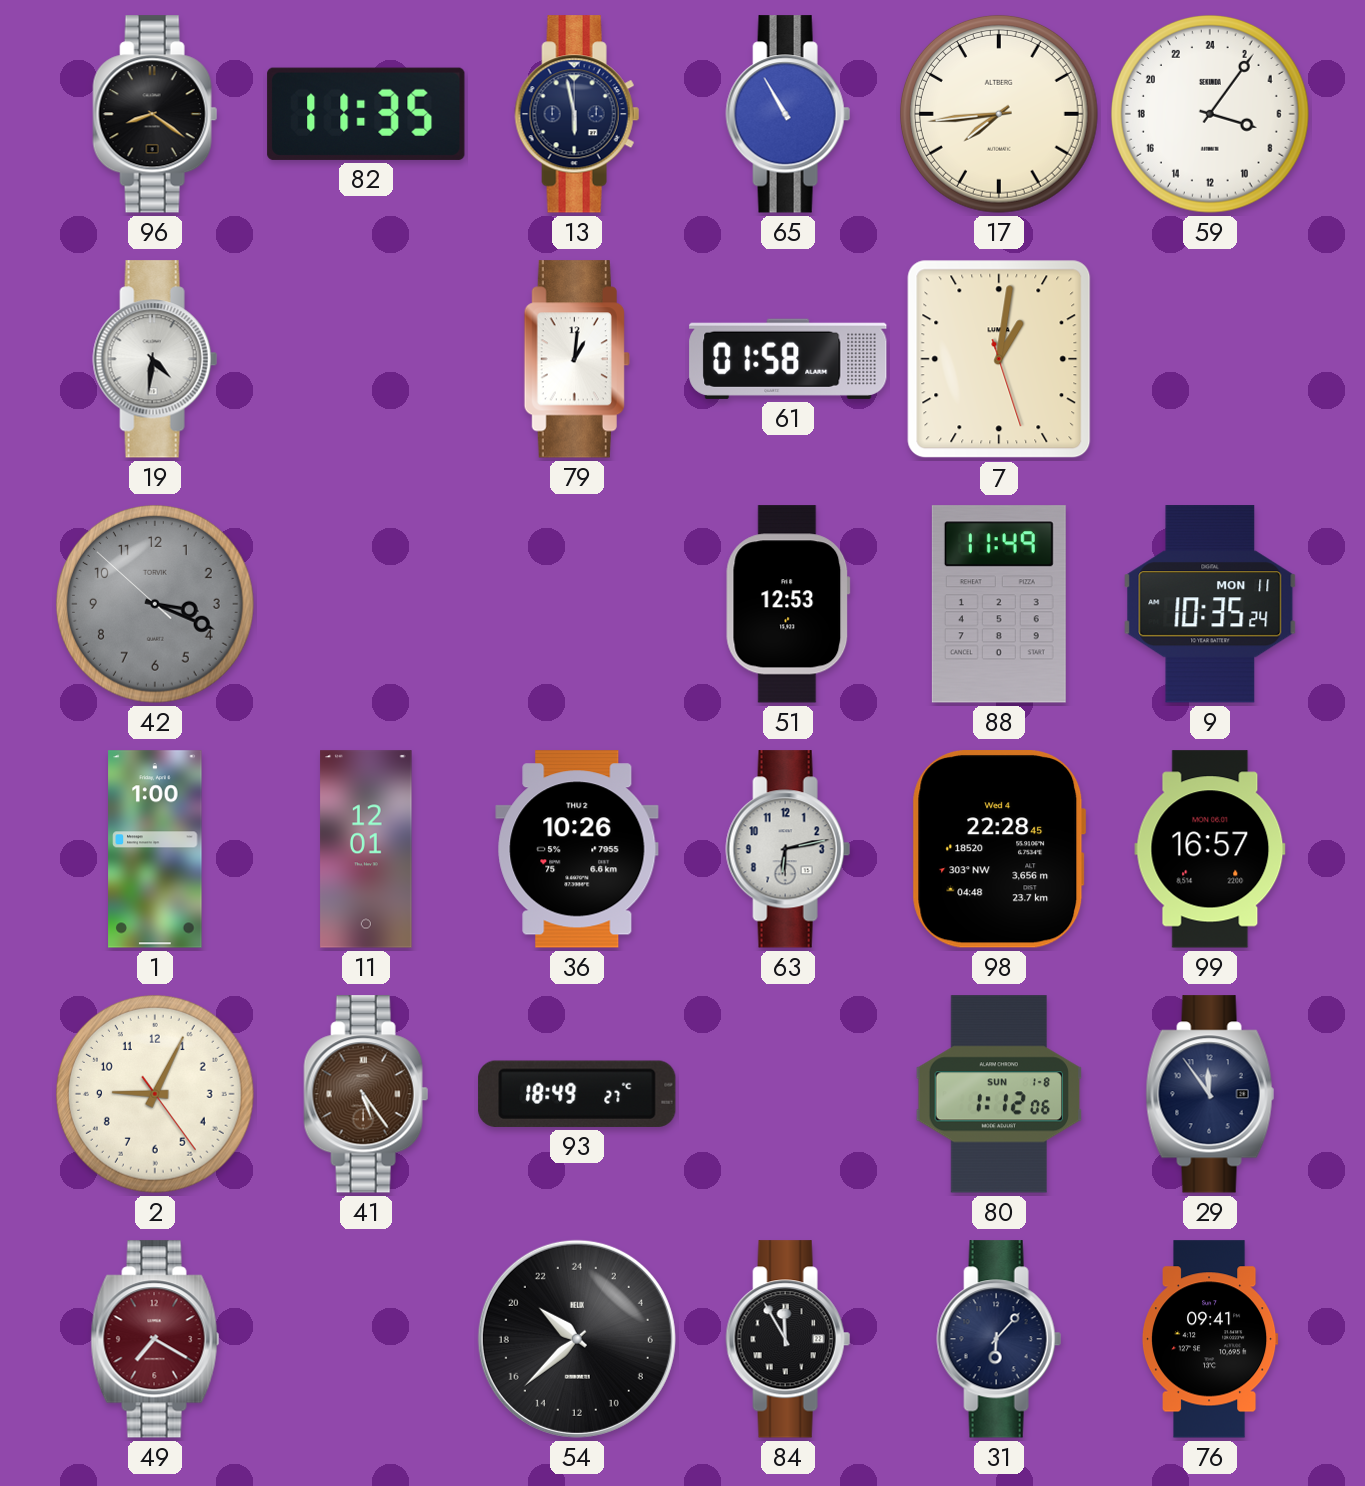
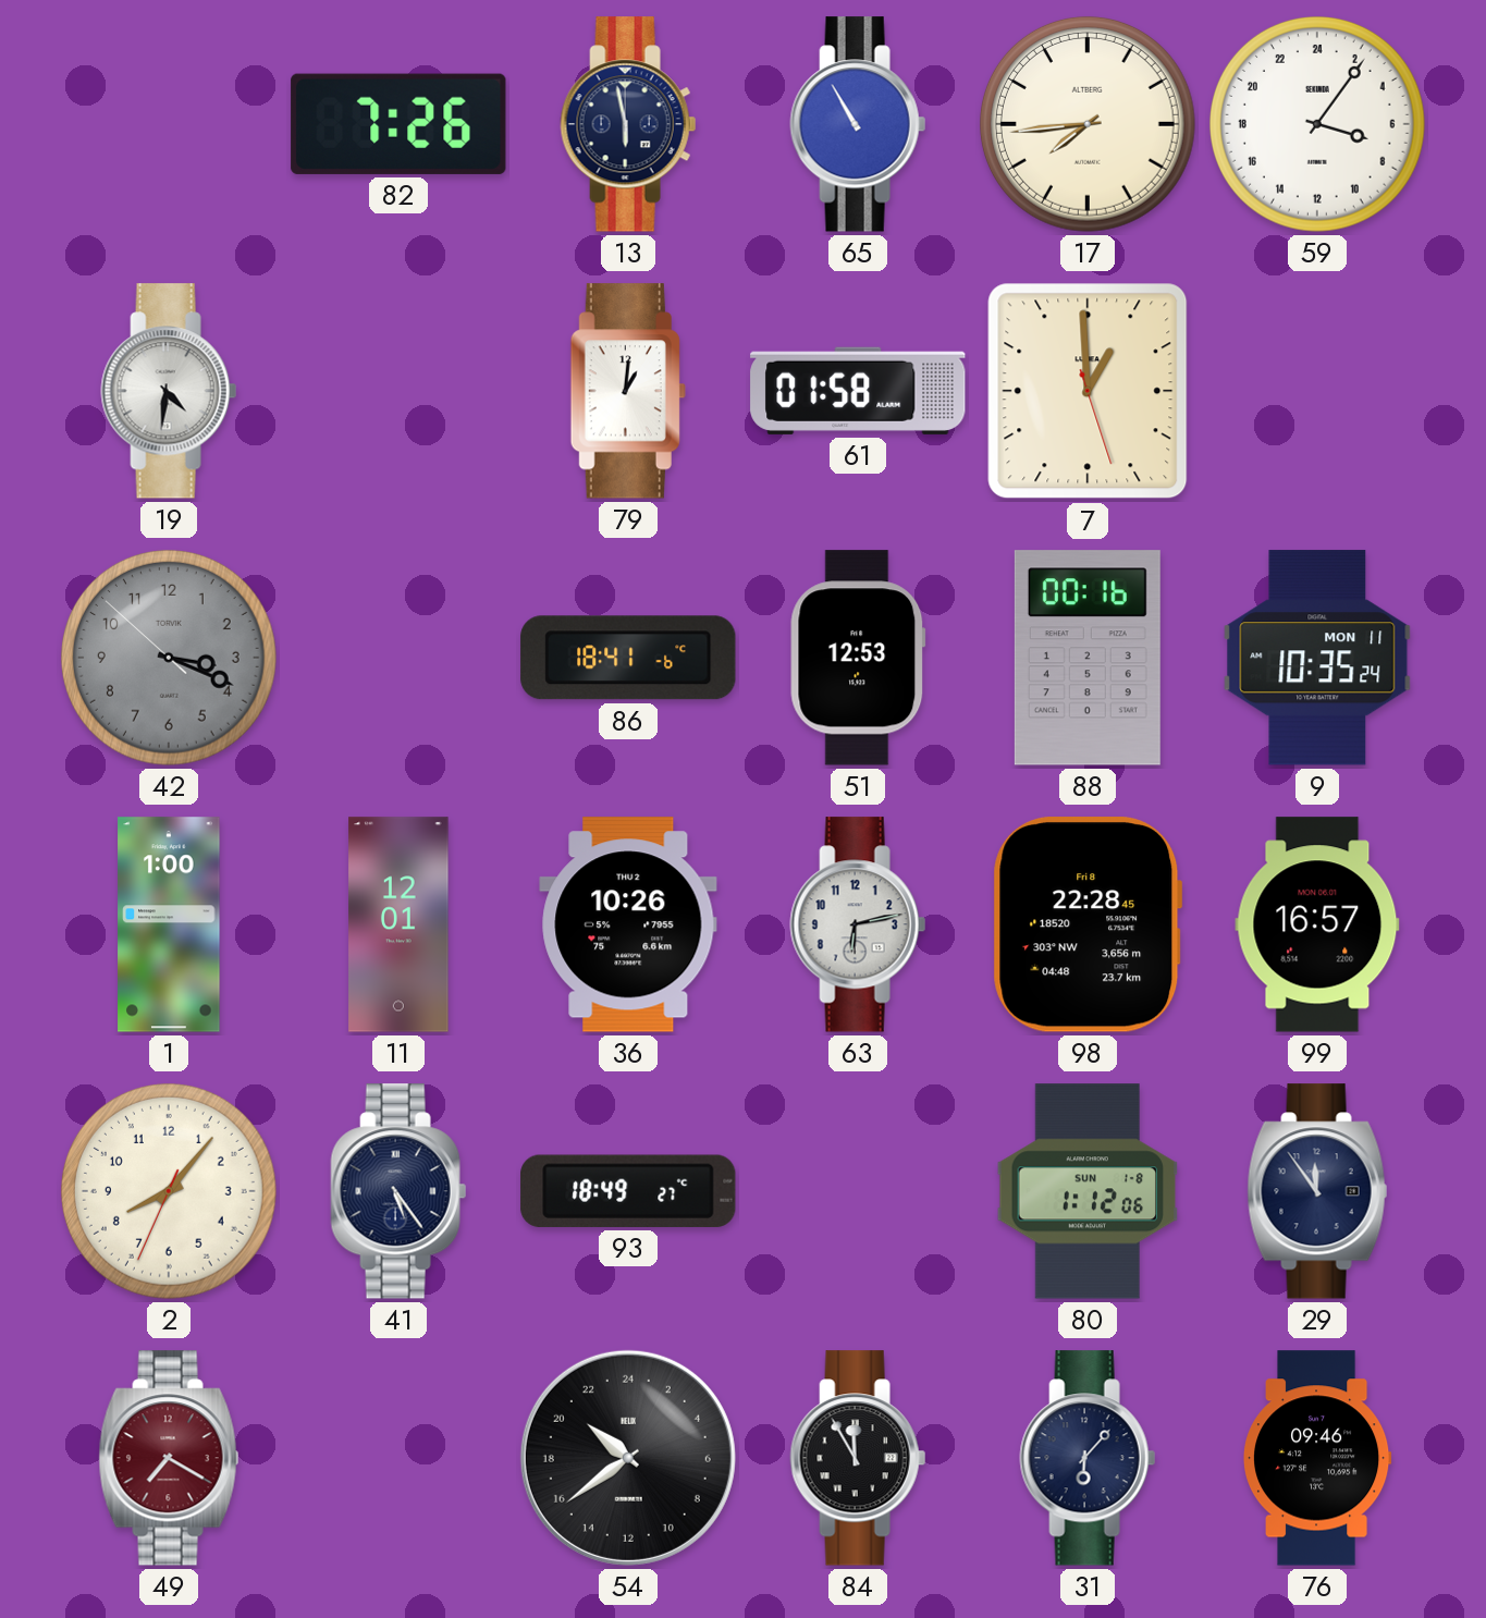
96: 8:21 -> none (155, 114)
82: 11:35 -> 7:26 (398, 124)
7: 1:01 -> 12:59 (1088, 391)
86: none -> 18:41 (628, 658)
88: 11:49 -> 00:16 (1088, 658)
98 date: Wed 4 -> Fri 8 (1088, 924)
2: 9:04 -> 8:06 (169, 1191)
41 dial: brown -> navy (398, 1191)
54: 20:38 -> 20:39 (628, 1458)
76: 09:41 -> 09:46 (1317, 1458)
